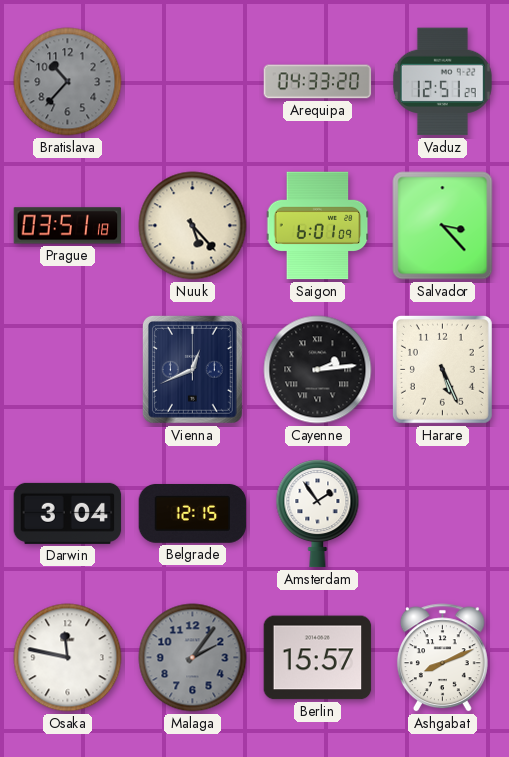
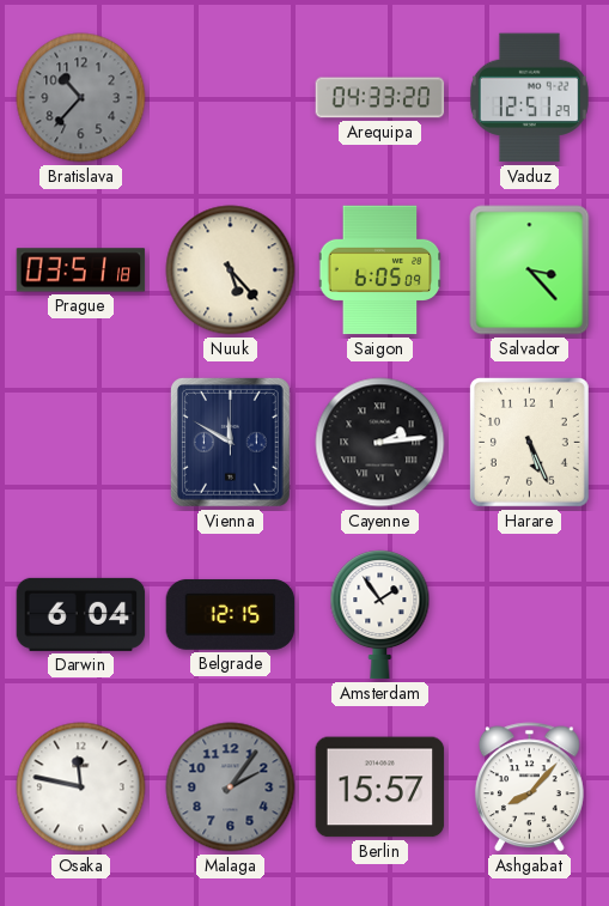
Saigon: 6:01 -> 6:05 (380, 270)
Vienna: 12:41 -> 11:50 (230, 442)
Darwin: 3:04 -> 6:04 (81, 614)
Ashgabat: 8:11 -> 8:07 (529, 788)
